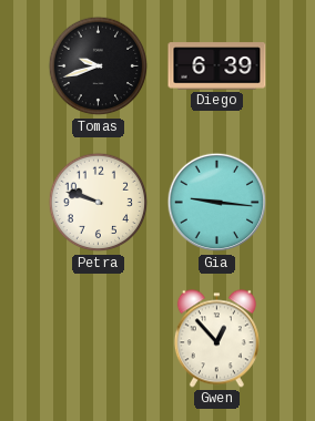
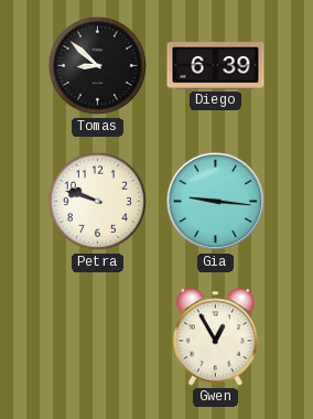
Tomas: 9:42 -> 8:52 (98, 66)
Gwen: 12:53 -> 12:55 (215, 337)
